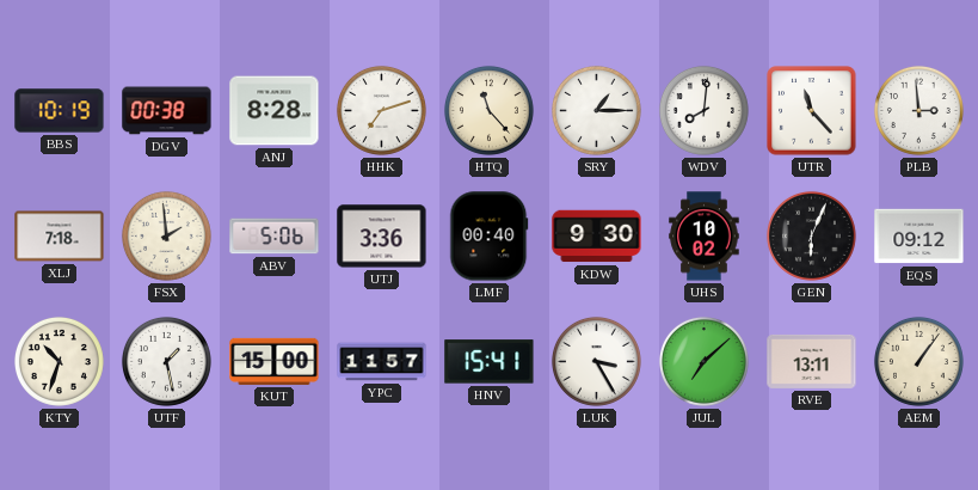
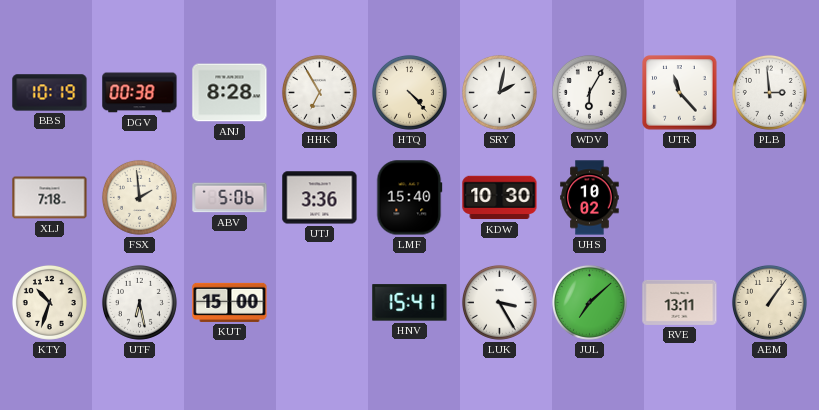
HHK: 7:12 -> 6:55 (319, 92)
HTQ: 11:23 -> 4:23 (409, 92)
SRY: 1:15 -> 2:02 (499, 92)
WDV: 8:01 -> 6:05 (589, 92)
LMF: 00:40 -> 15:40 (410, 198)
KDW: 9:30 -> 10:30 (500, 198)
GEN: 6:04 -> none (811, 235)
EQS: 09:12 -> none (919, 237)
UTF: 1:28 -> 6:28 (139, 302)
YPC: 11:57 -> none (382, 362)
